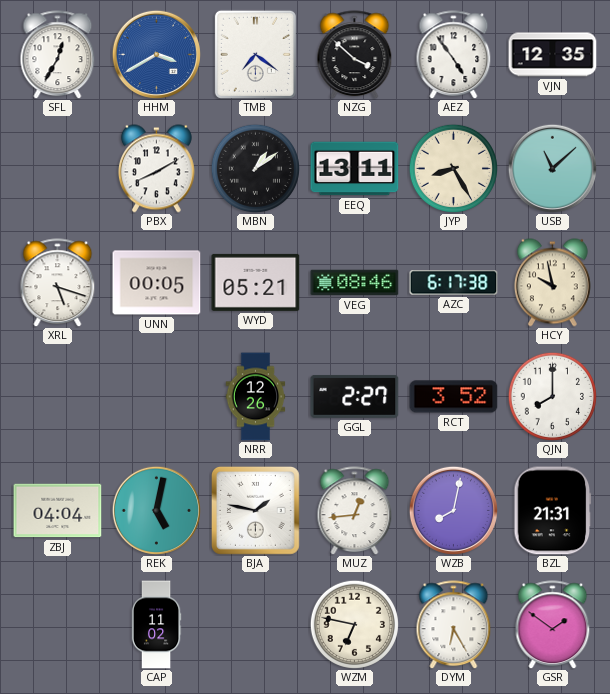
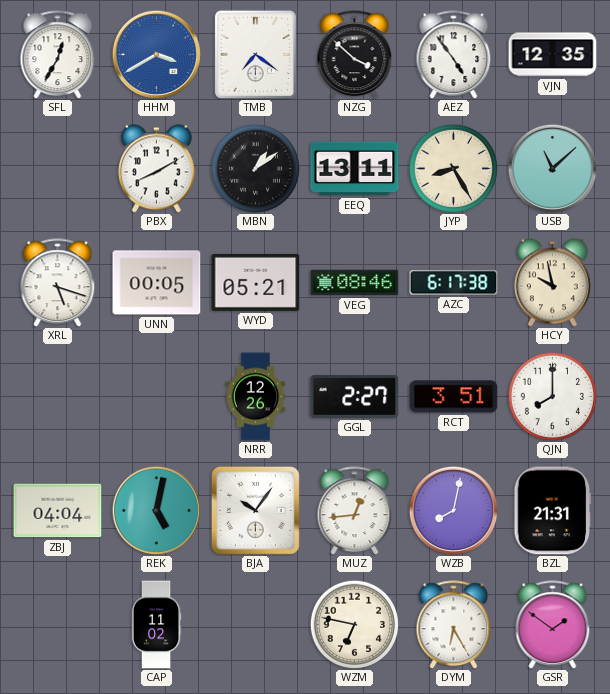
RCT: 3:52 -> 3:51 (454, 397)
BJA: 1:47 -> 10:06 (255, 510)
